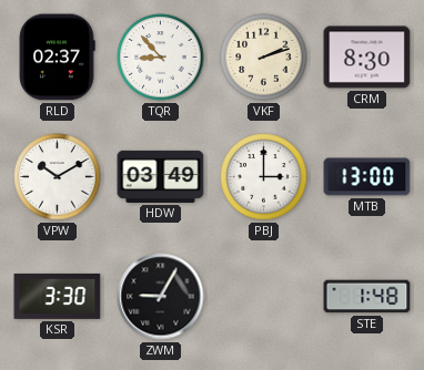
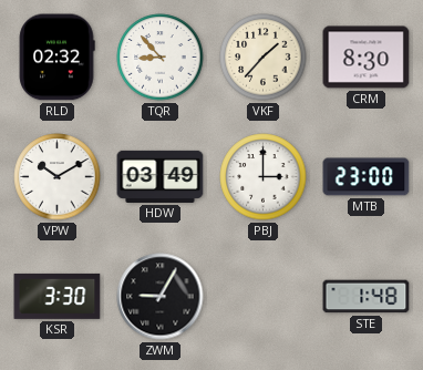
RLD: 02:37 -> 02:32 (56, 58)
VKF: 2:12 -> 1:37 (264, 58)
MTB: 13:00 -> 23:00 (367, 177)
